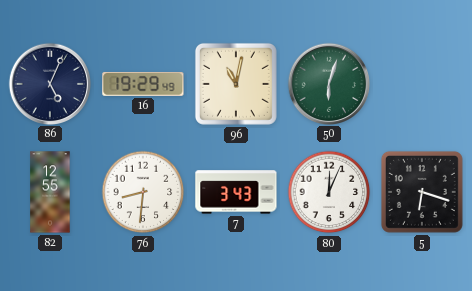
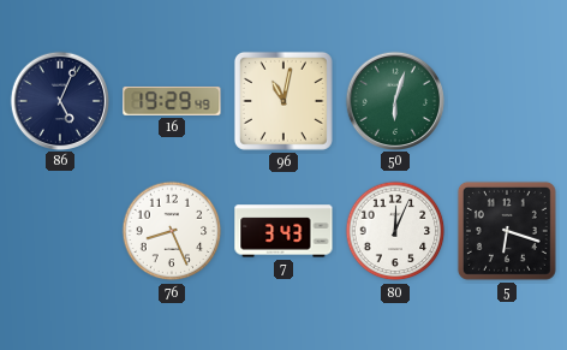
82: 12:55 -> none (50, 192)
76: 8:31 -> 8:26 (172, 231)
